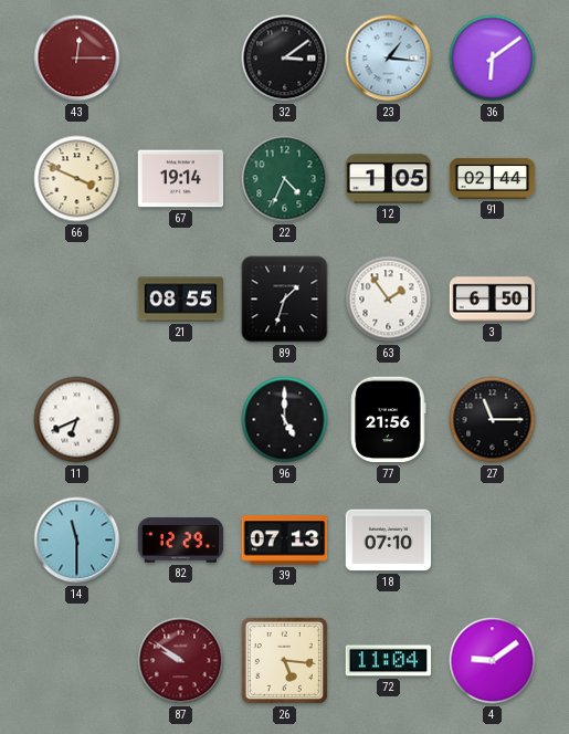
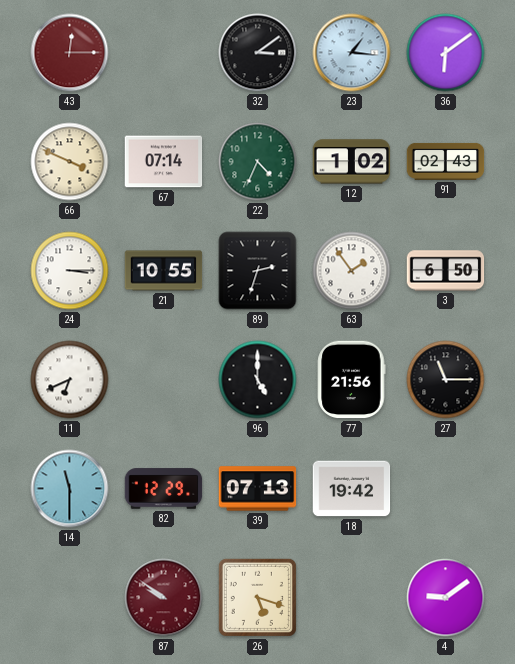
67: 19:14 -> 07:14 (164, 162)
12: 1:05 -> 1:02 (352, 162)
91: 02:44 -> 02:43 (446, 161)
24: none -> 3:15 (70, 271)
21: 08:55 -> 10:55 (164, 271)
89: 1:33 -> 2:33 (258, 271)
18: 07:10 -> 19:42 (352, 489)
26: 5:16 -> 5:18 (257, 597)
72: 11:04 -> none (389, 661)
